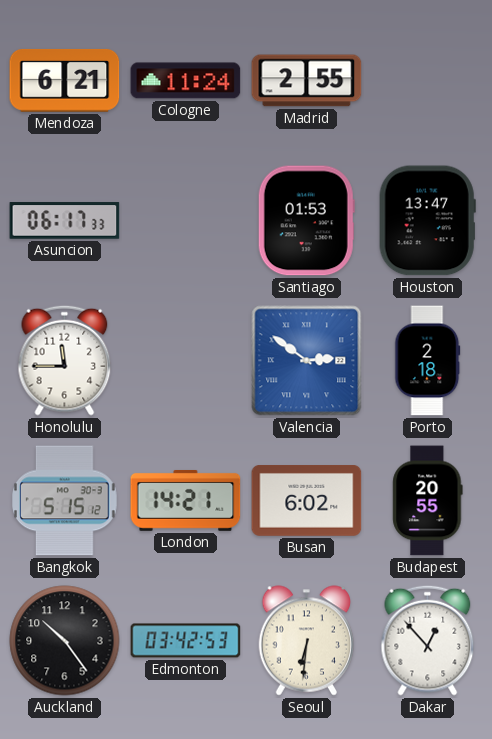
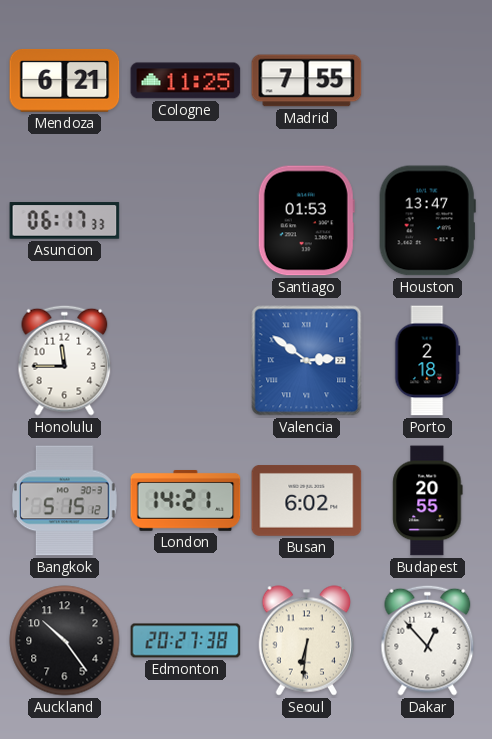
Cologne: 11:24 -> 11:25 (186, 81)
Madrid: 2:55 -> 7:55 (307, 81)
Edmonton: 03:42 -> 20:27 (186, 641)
